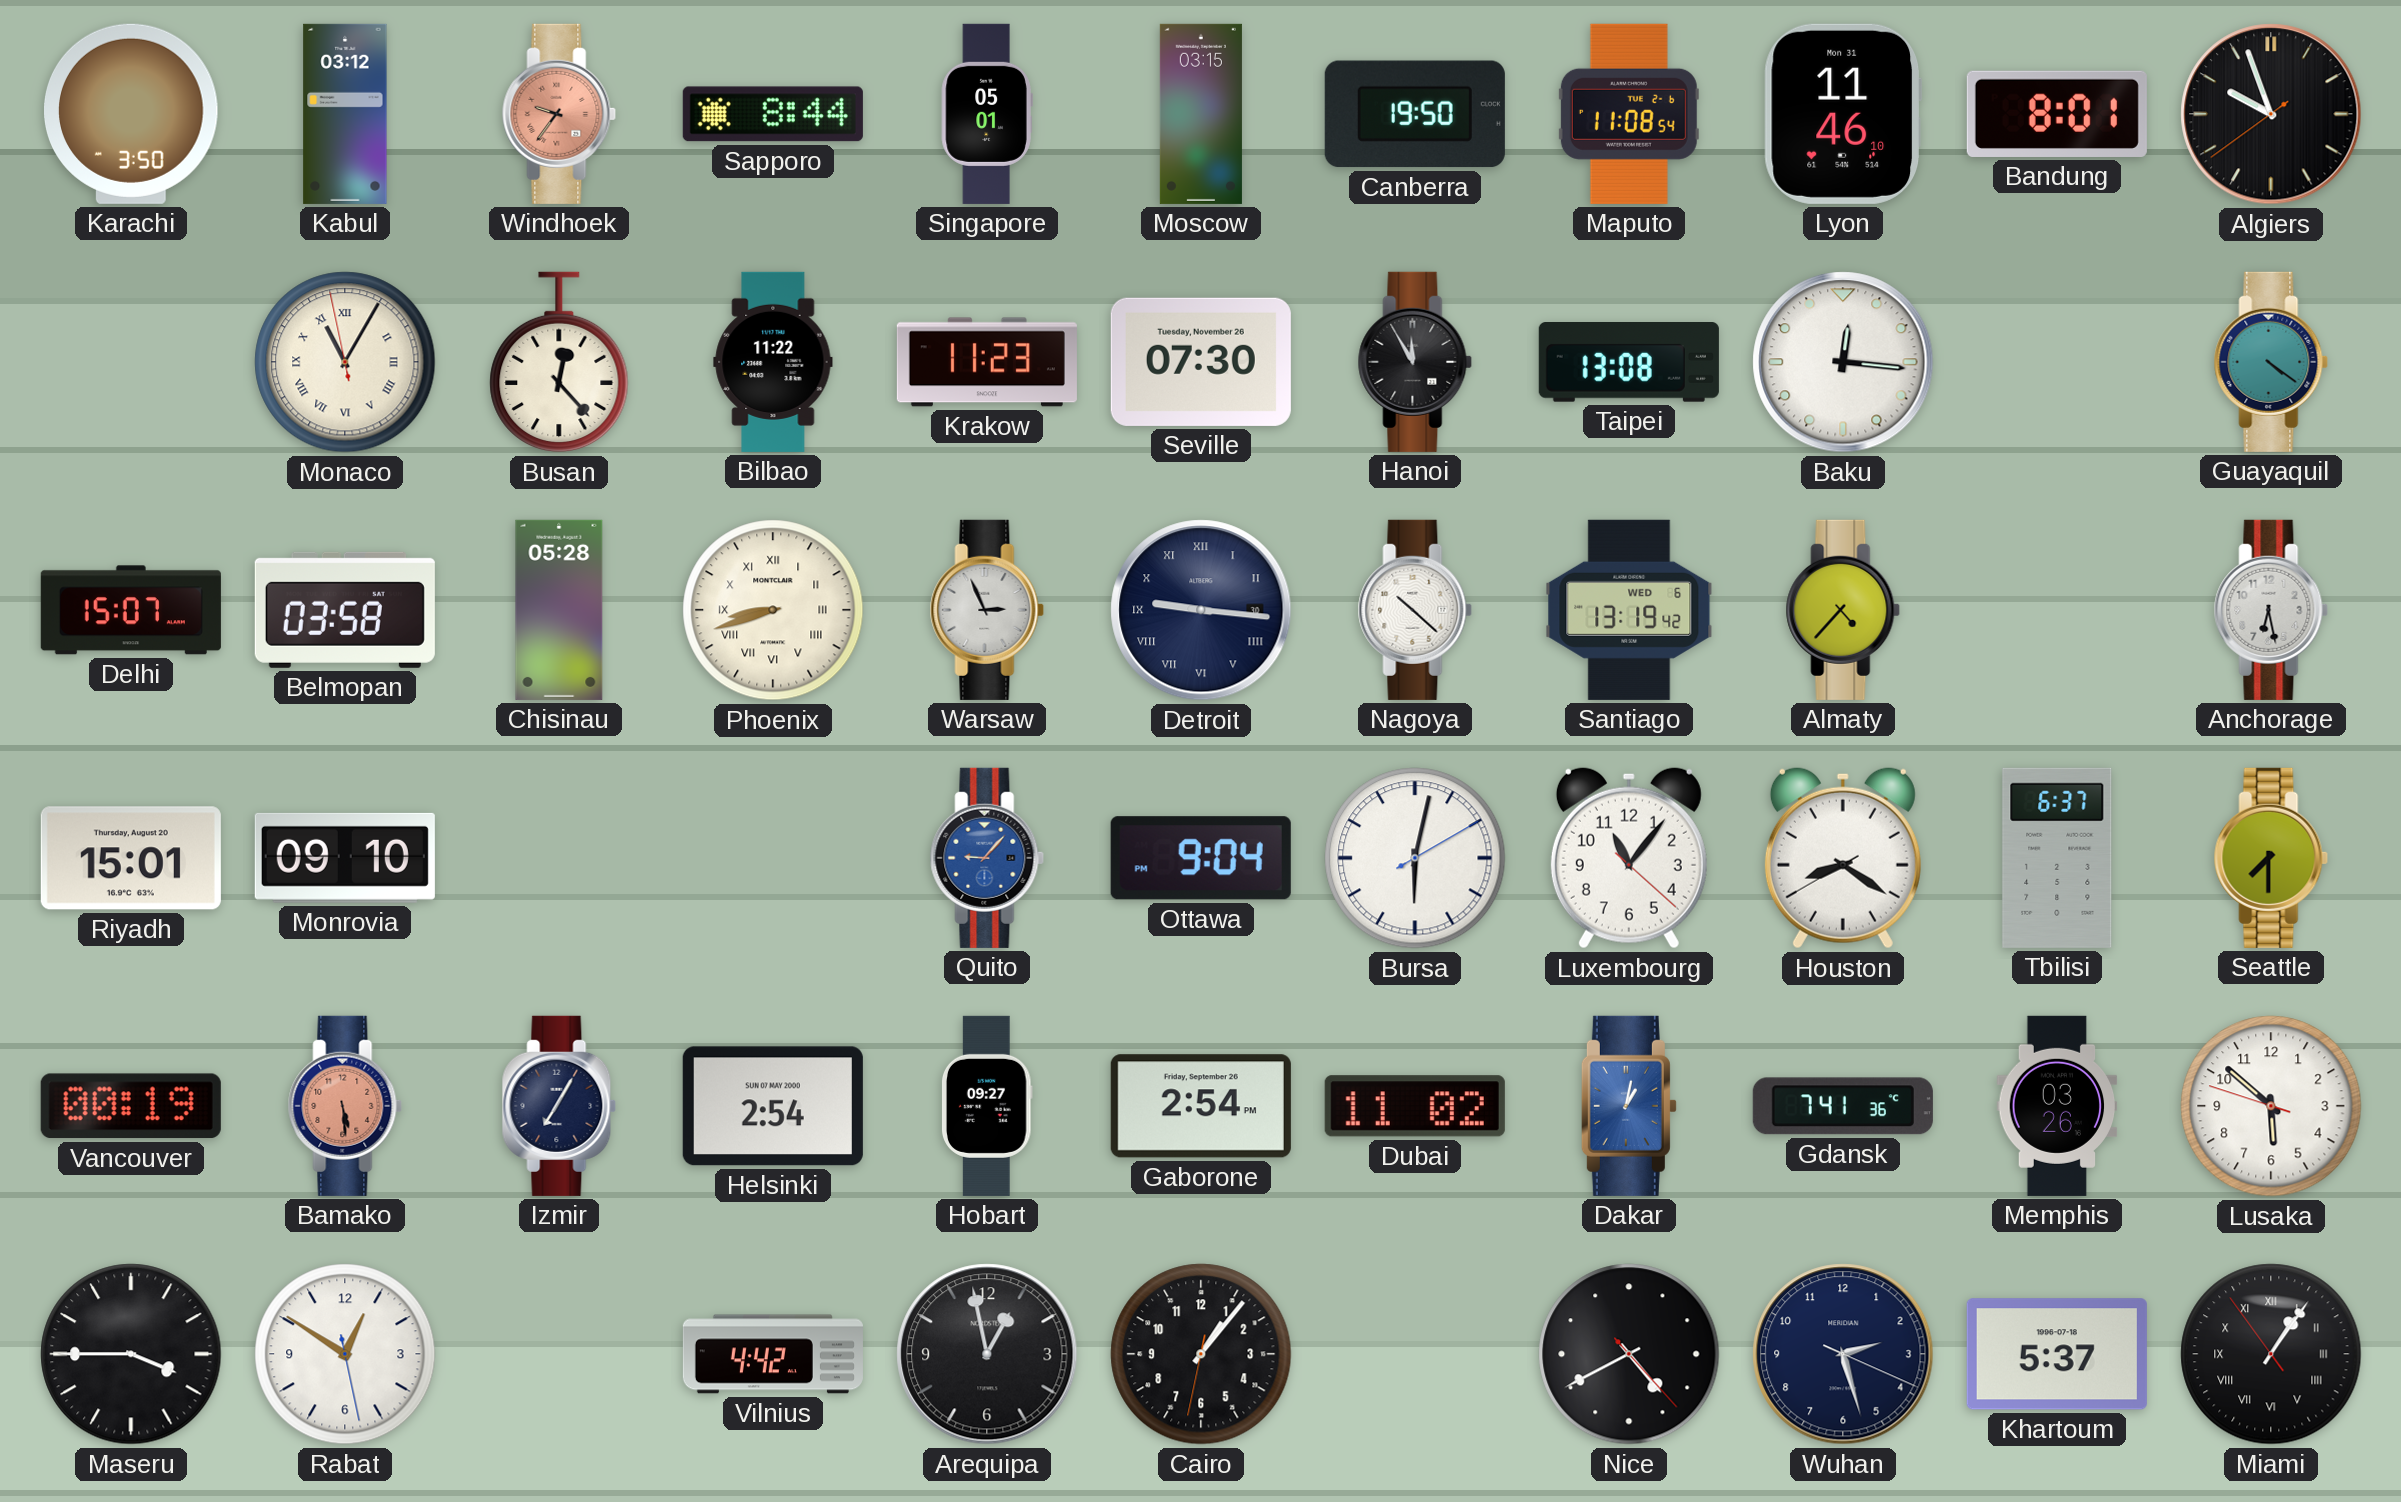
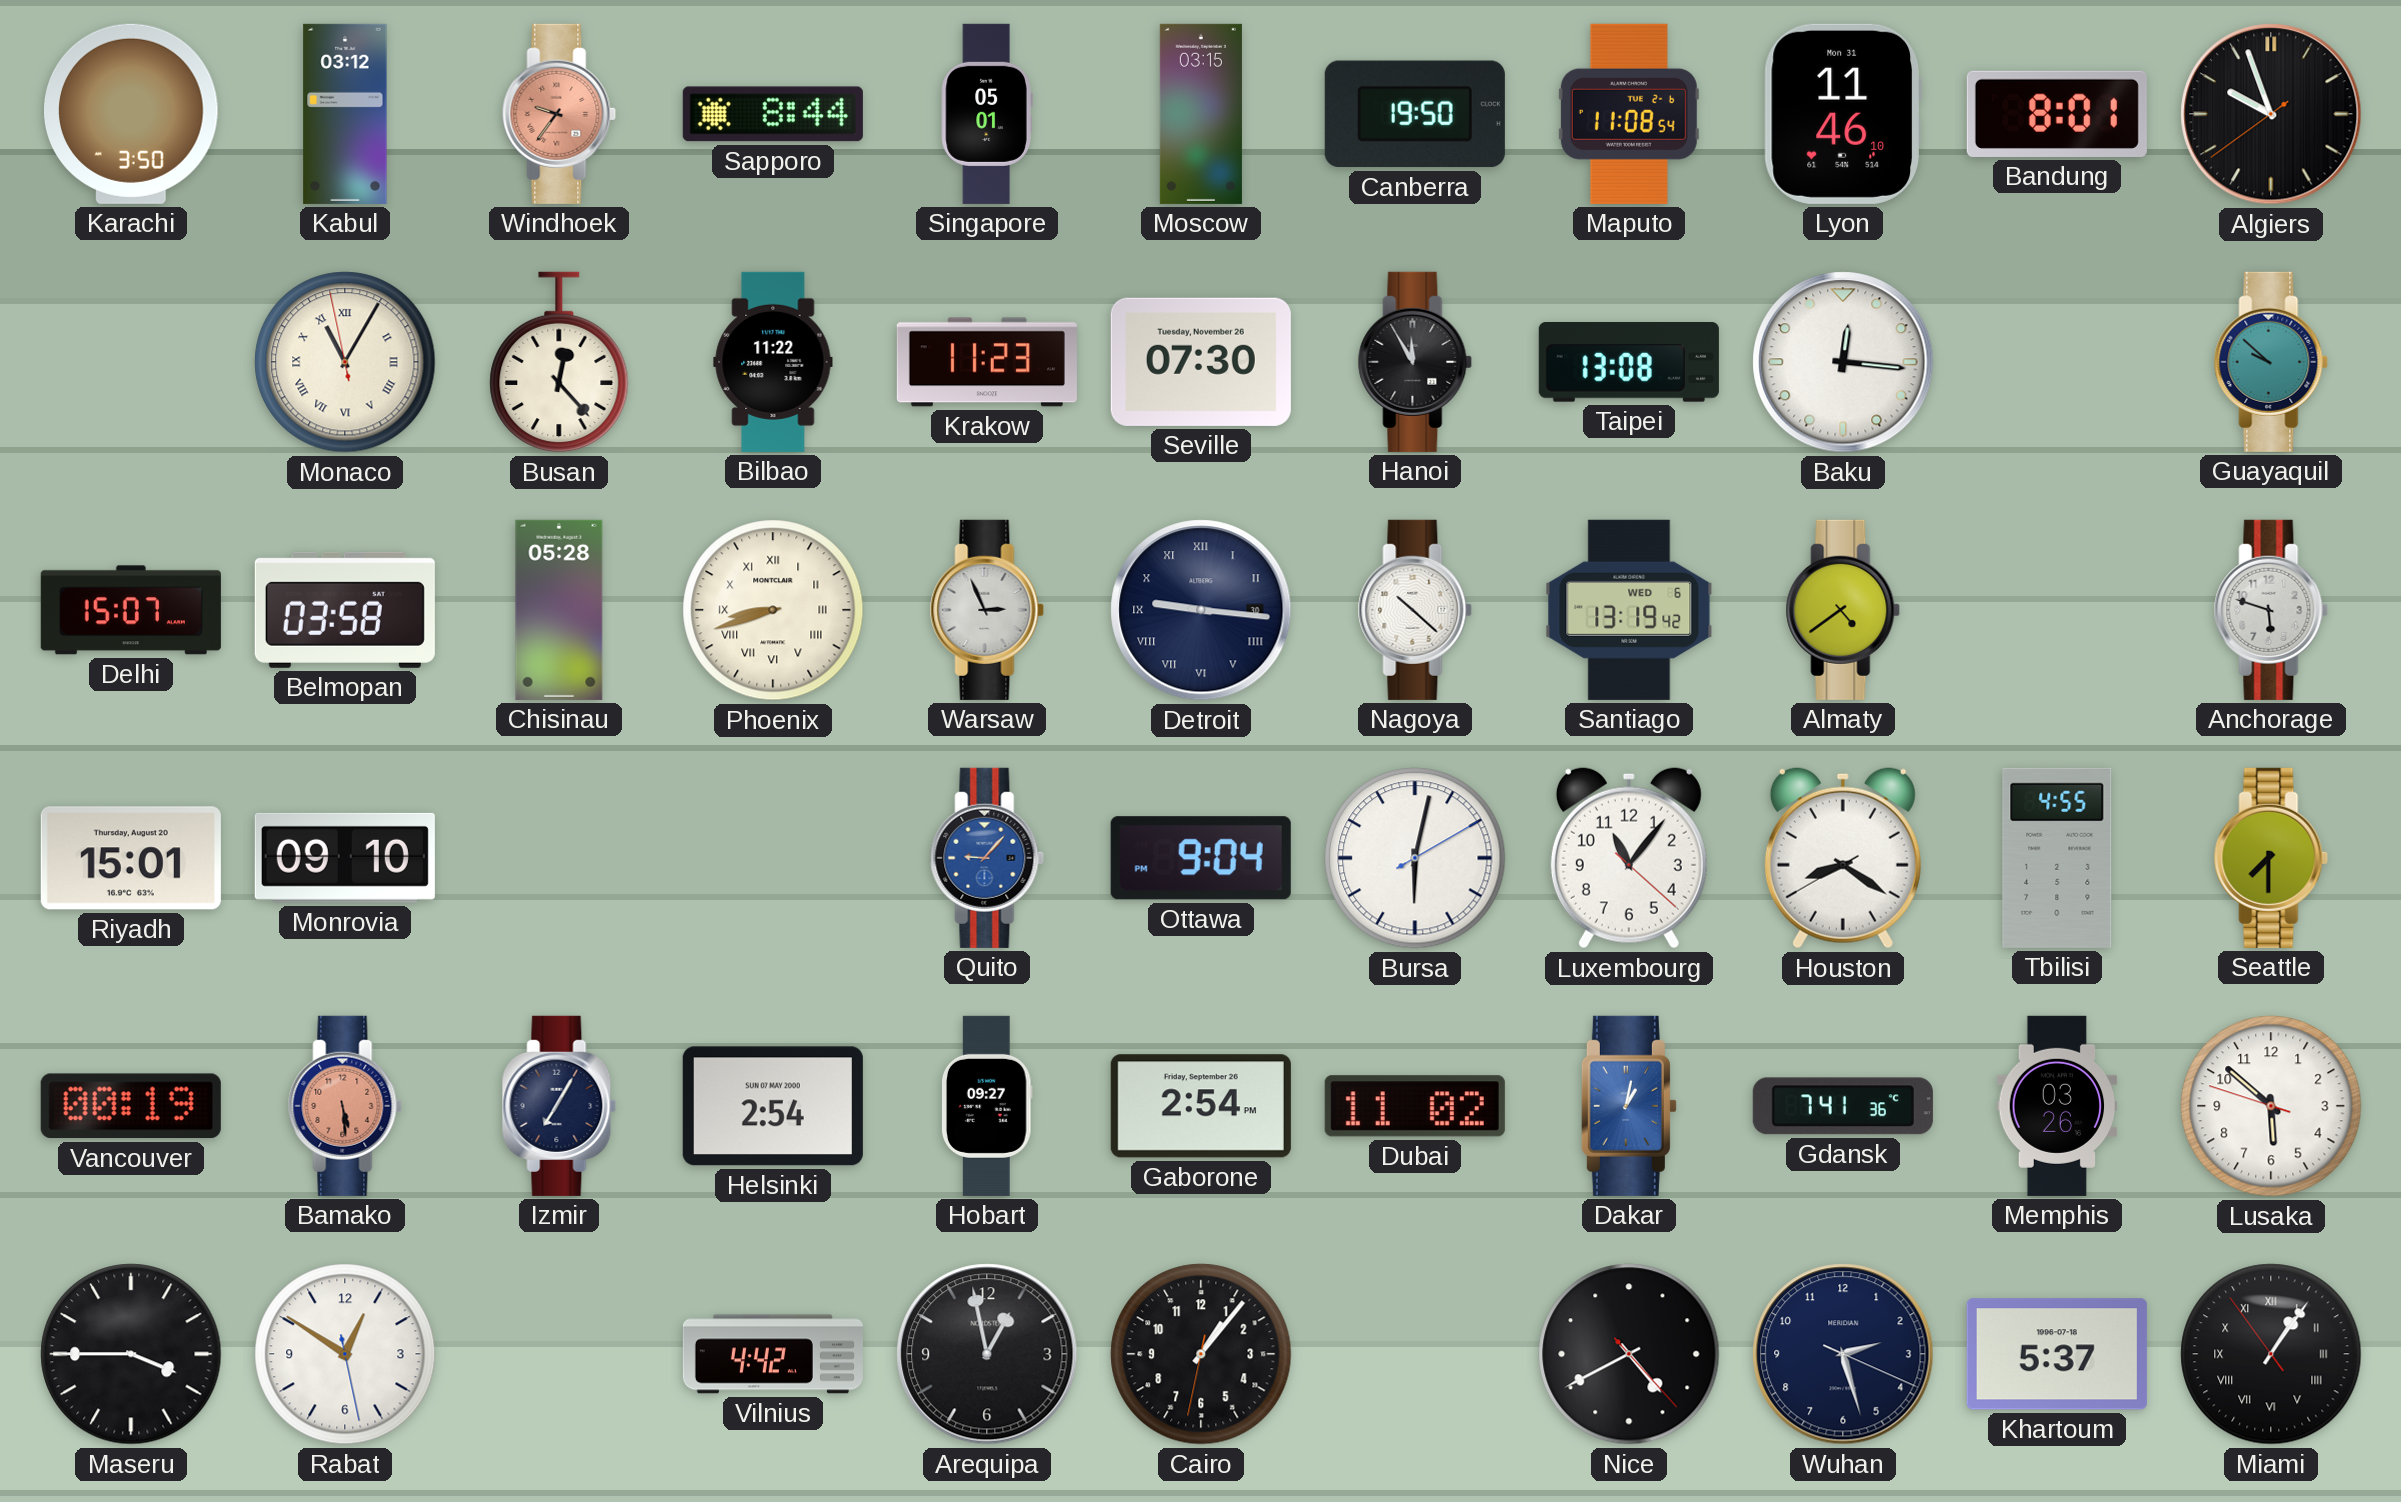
Guayaquil: 4:21 -> 9:52 (2271, 362)
Almaty: 4:37 -> 4:39 (1843, 610)
Anchorage: 6:28 -> 5:48 (2271, 610)
Tbilisi: 6:37 -> 4:55 (2057, 858)
